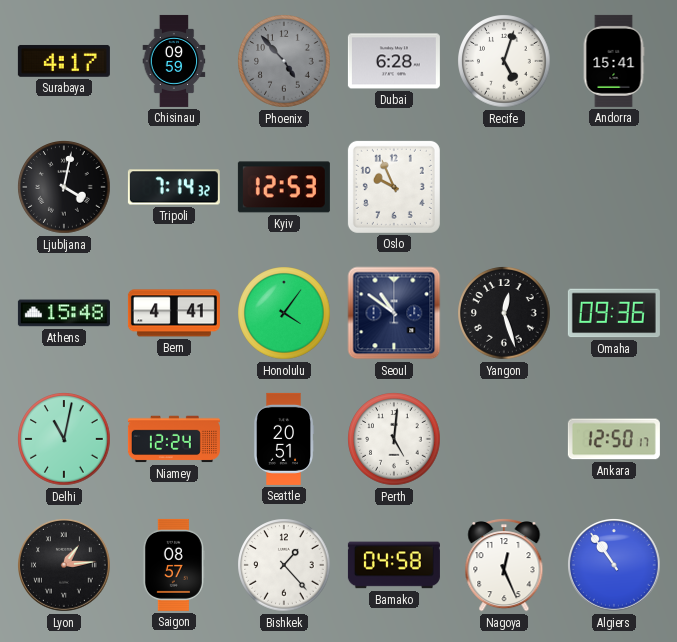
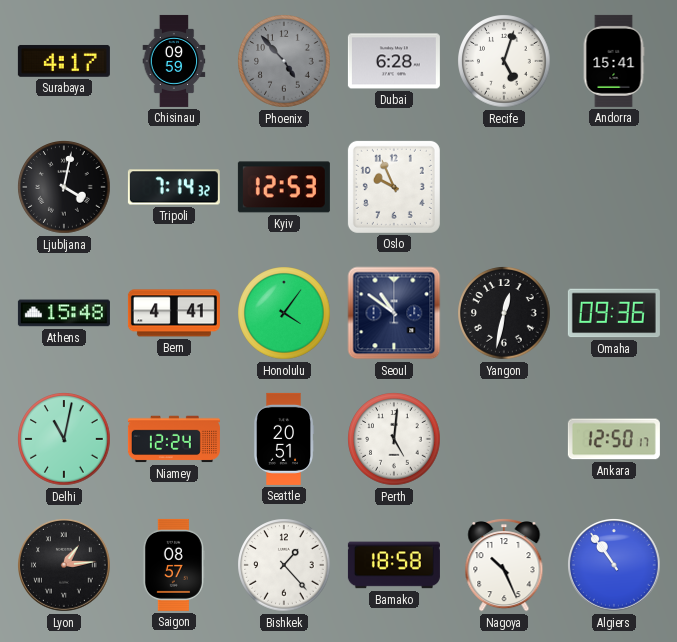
Yangon: 12:27 -> 12:32 (504, 313)
Bamako: 04:58 -> 18:58 (394, 565)
Nagoya: 12:26 -> 10:26 (504, 565)
